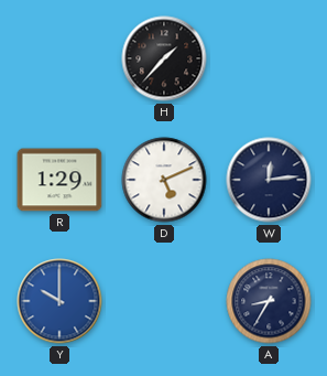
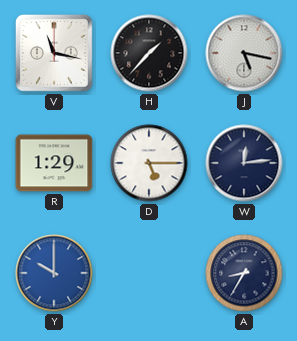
V: none -> 11:17 (54, 53)
J: none -> 5:17 (244, 53)
D: 5:11 -> 5:15 (149, 163)
